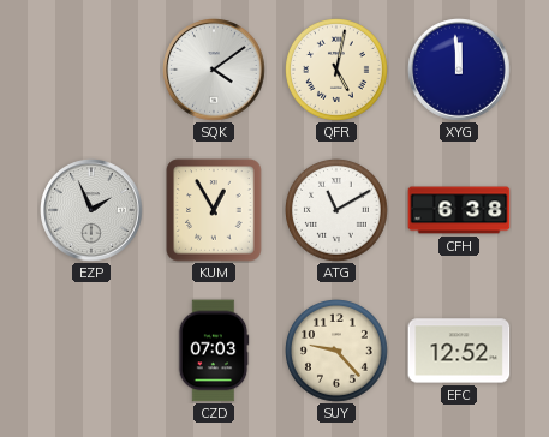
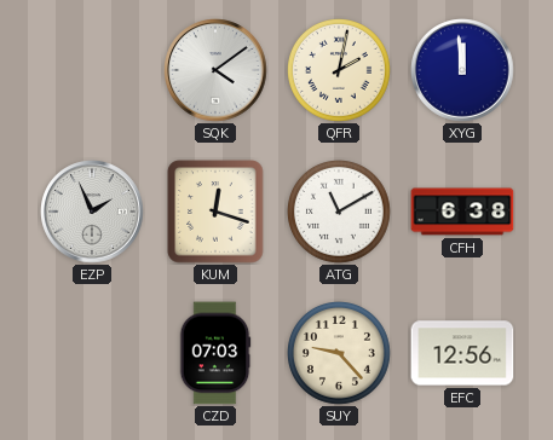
QFR: 5:02 -> 2:02 (340, 71)
KUM: 12:55 -> 12:18 (215, 212)
EFC: 12:52 -> 12:56 (462, 353)
